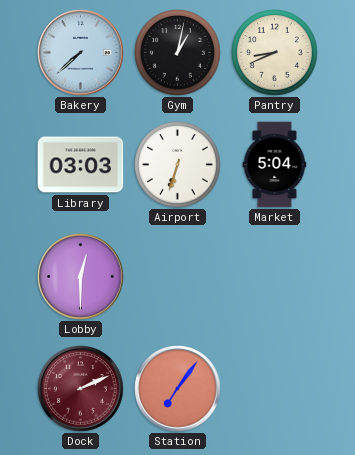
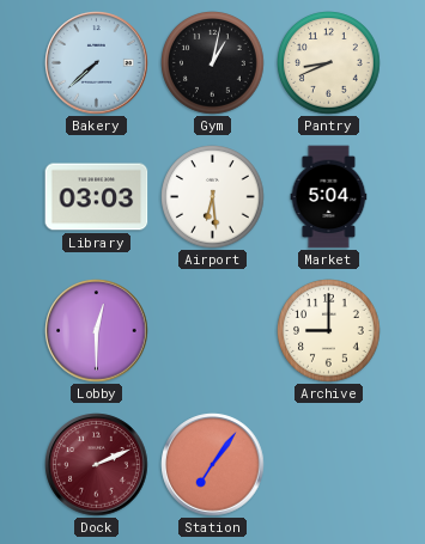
Airport: 6:33 -> 6:29 (213, 197)
Archive: none -> 9:00 (329, 331)
